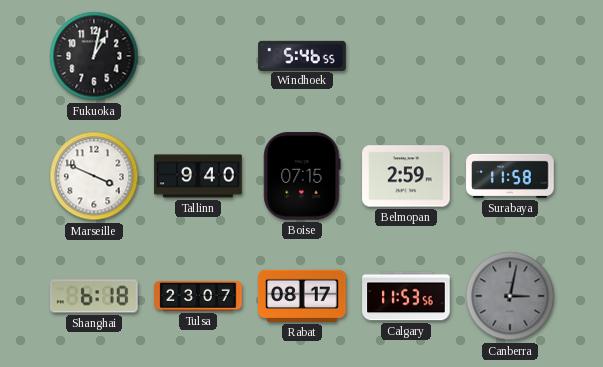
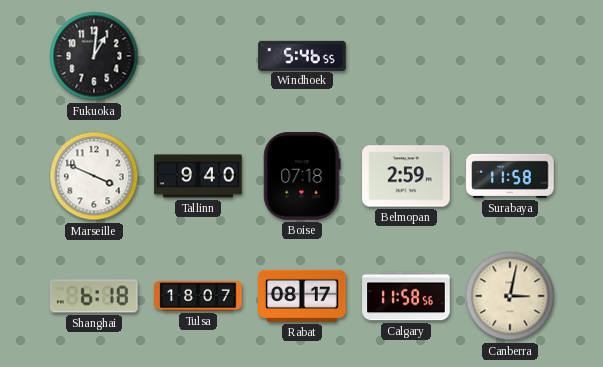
Fukuoka: 1:02 -> 1:01 (94, 56)
Boise: 07:15 -> 07:18 (302, 176)
Tulsa: 23:07 -> 18:07 (198, 296)
Calgary: 11:53 -> 11:58 (406, 296)
Canberra dial: grey -> cream (510, 296)
